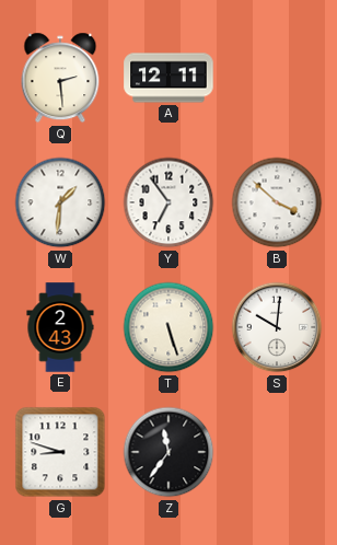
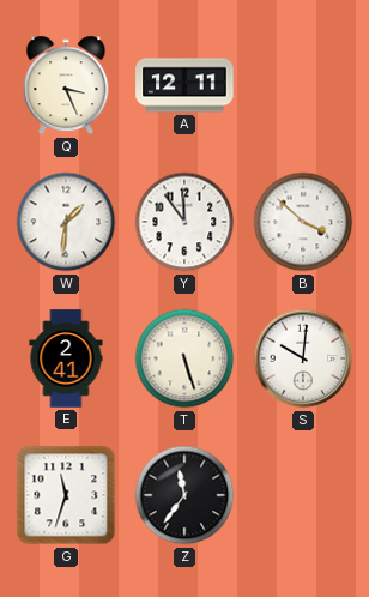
Q: 2:29 -> 3:26 (66, 85)
Y: 6:54 -> 11:54 (184, 222)
E: 2:43 -> 2:41 (66, 358)
G: 8:48 -> 11:33 (66, 495)
